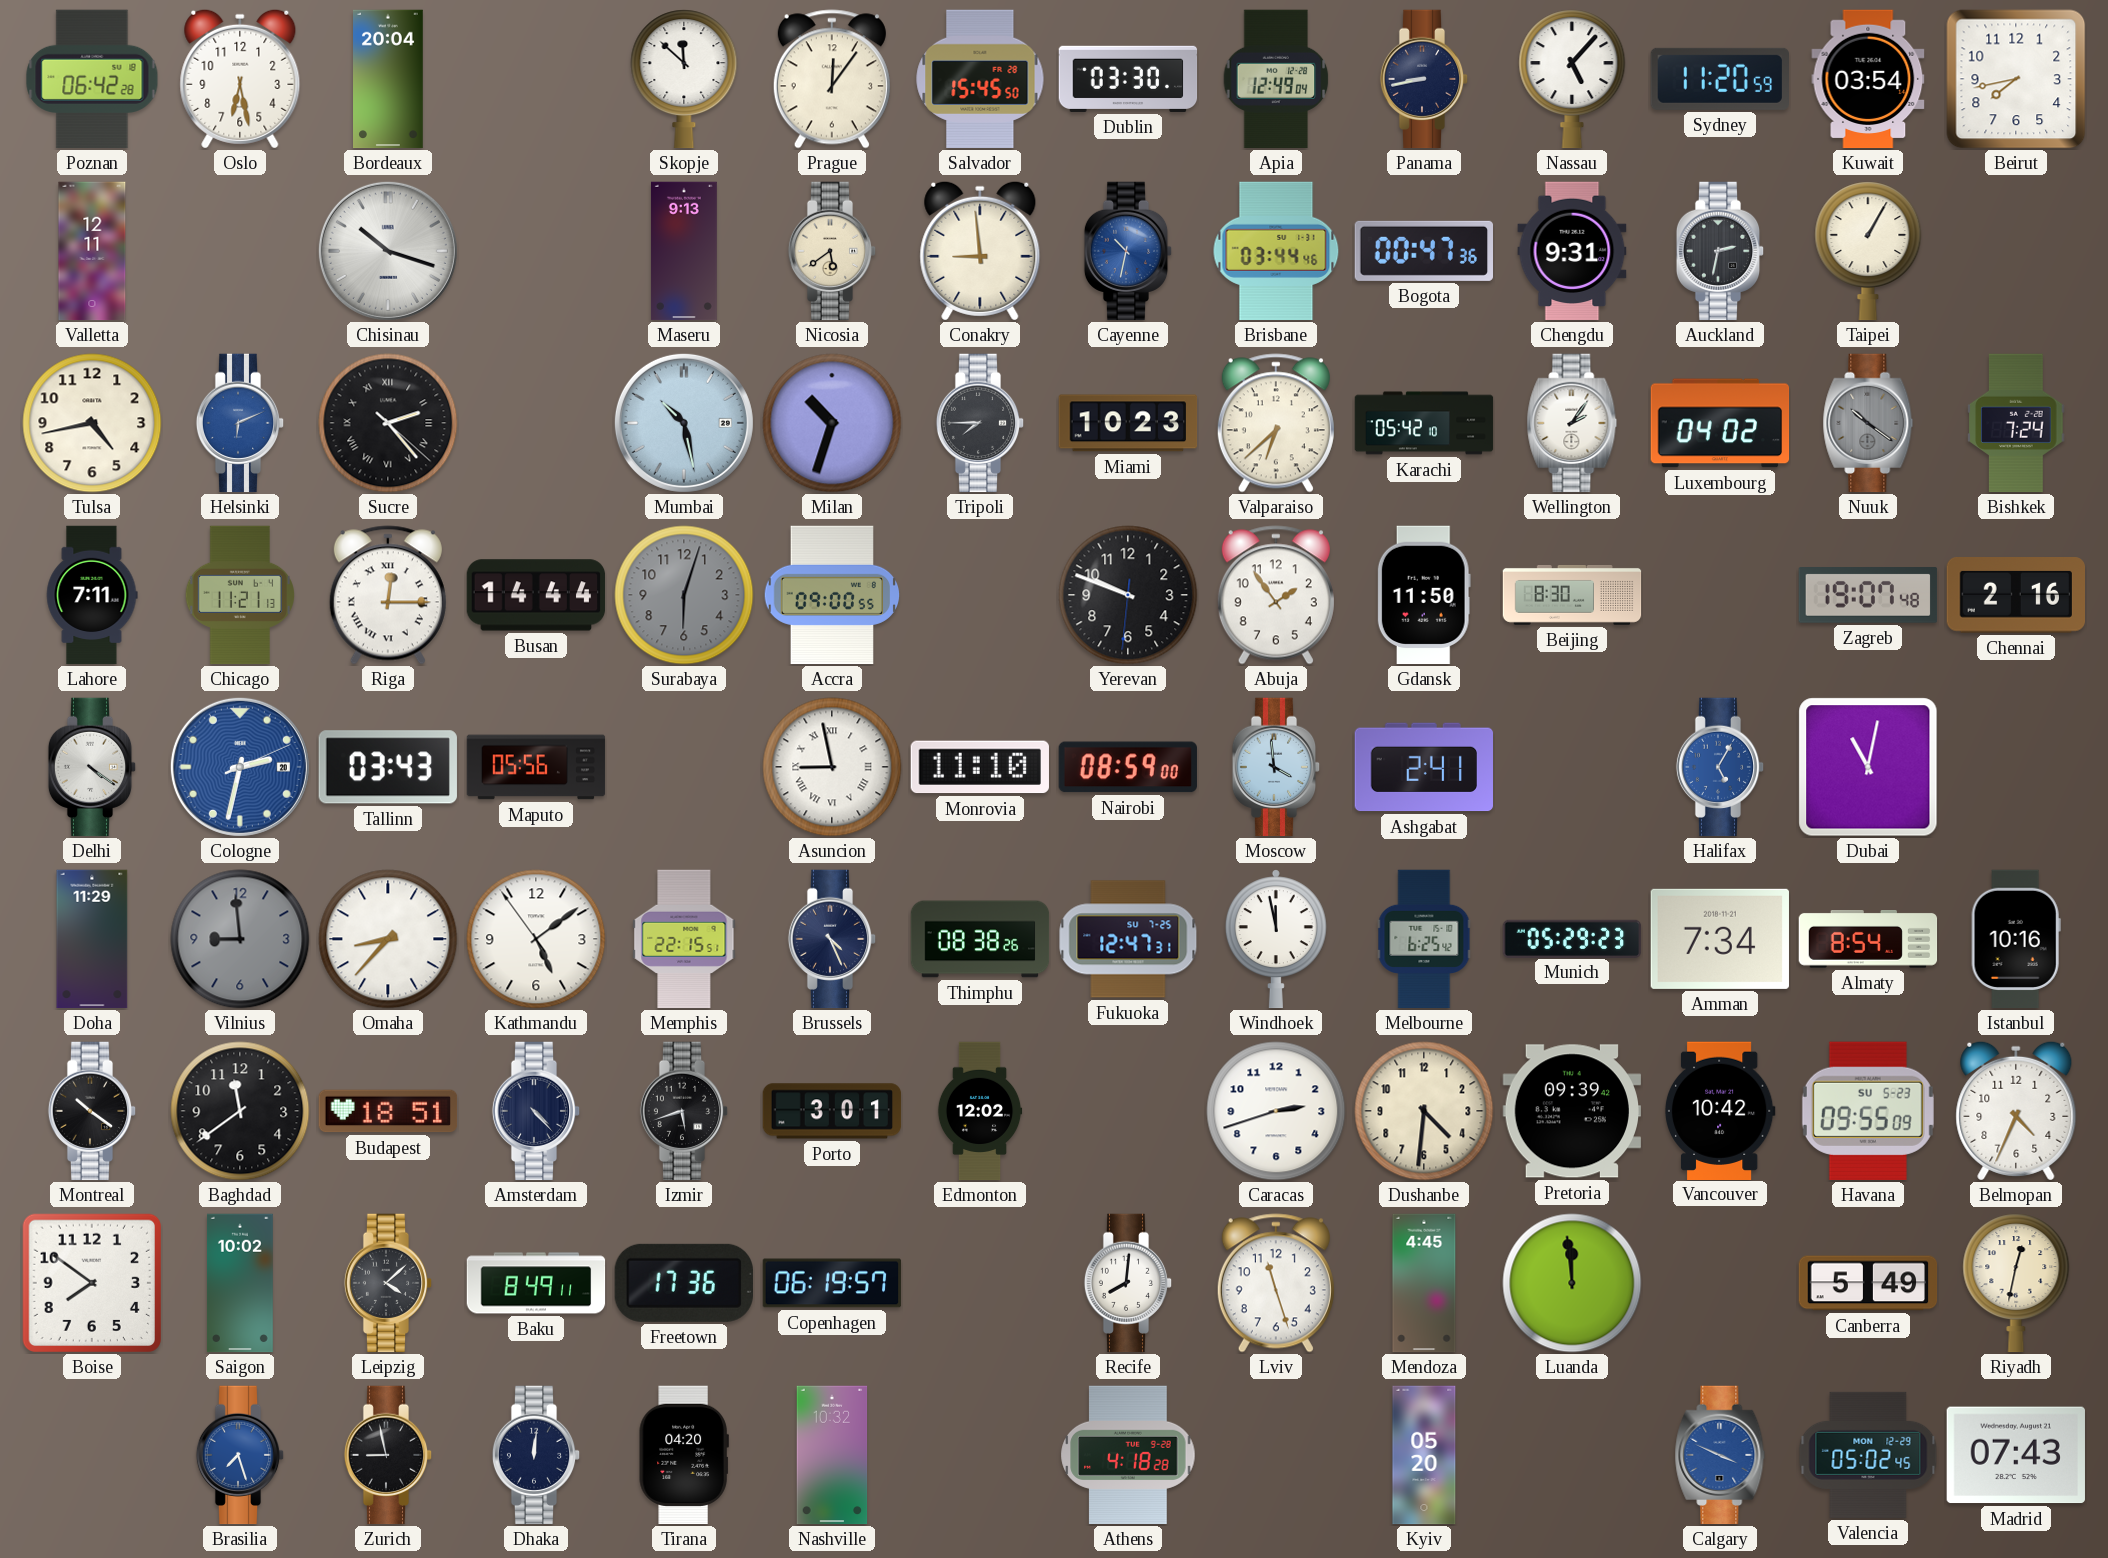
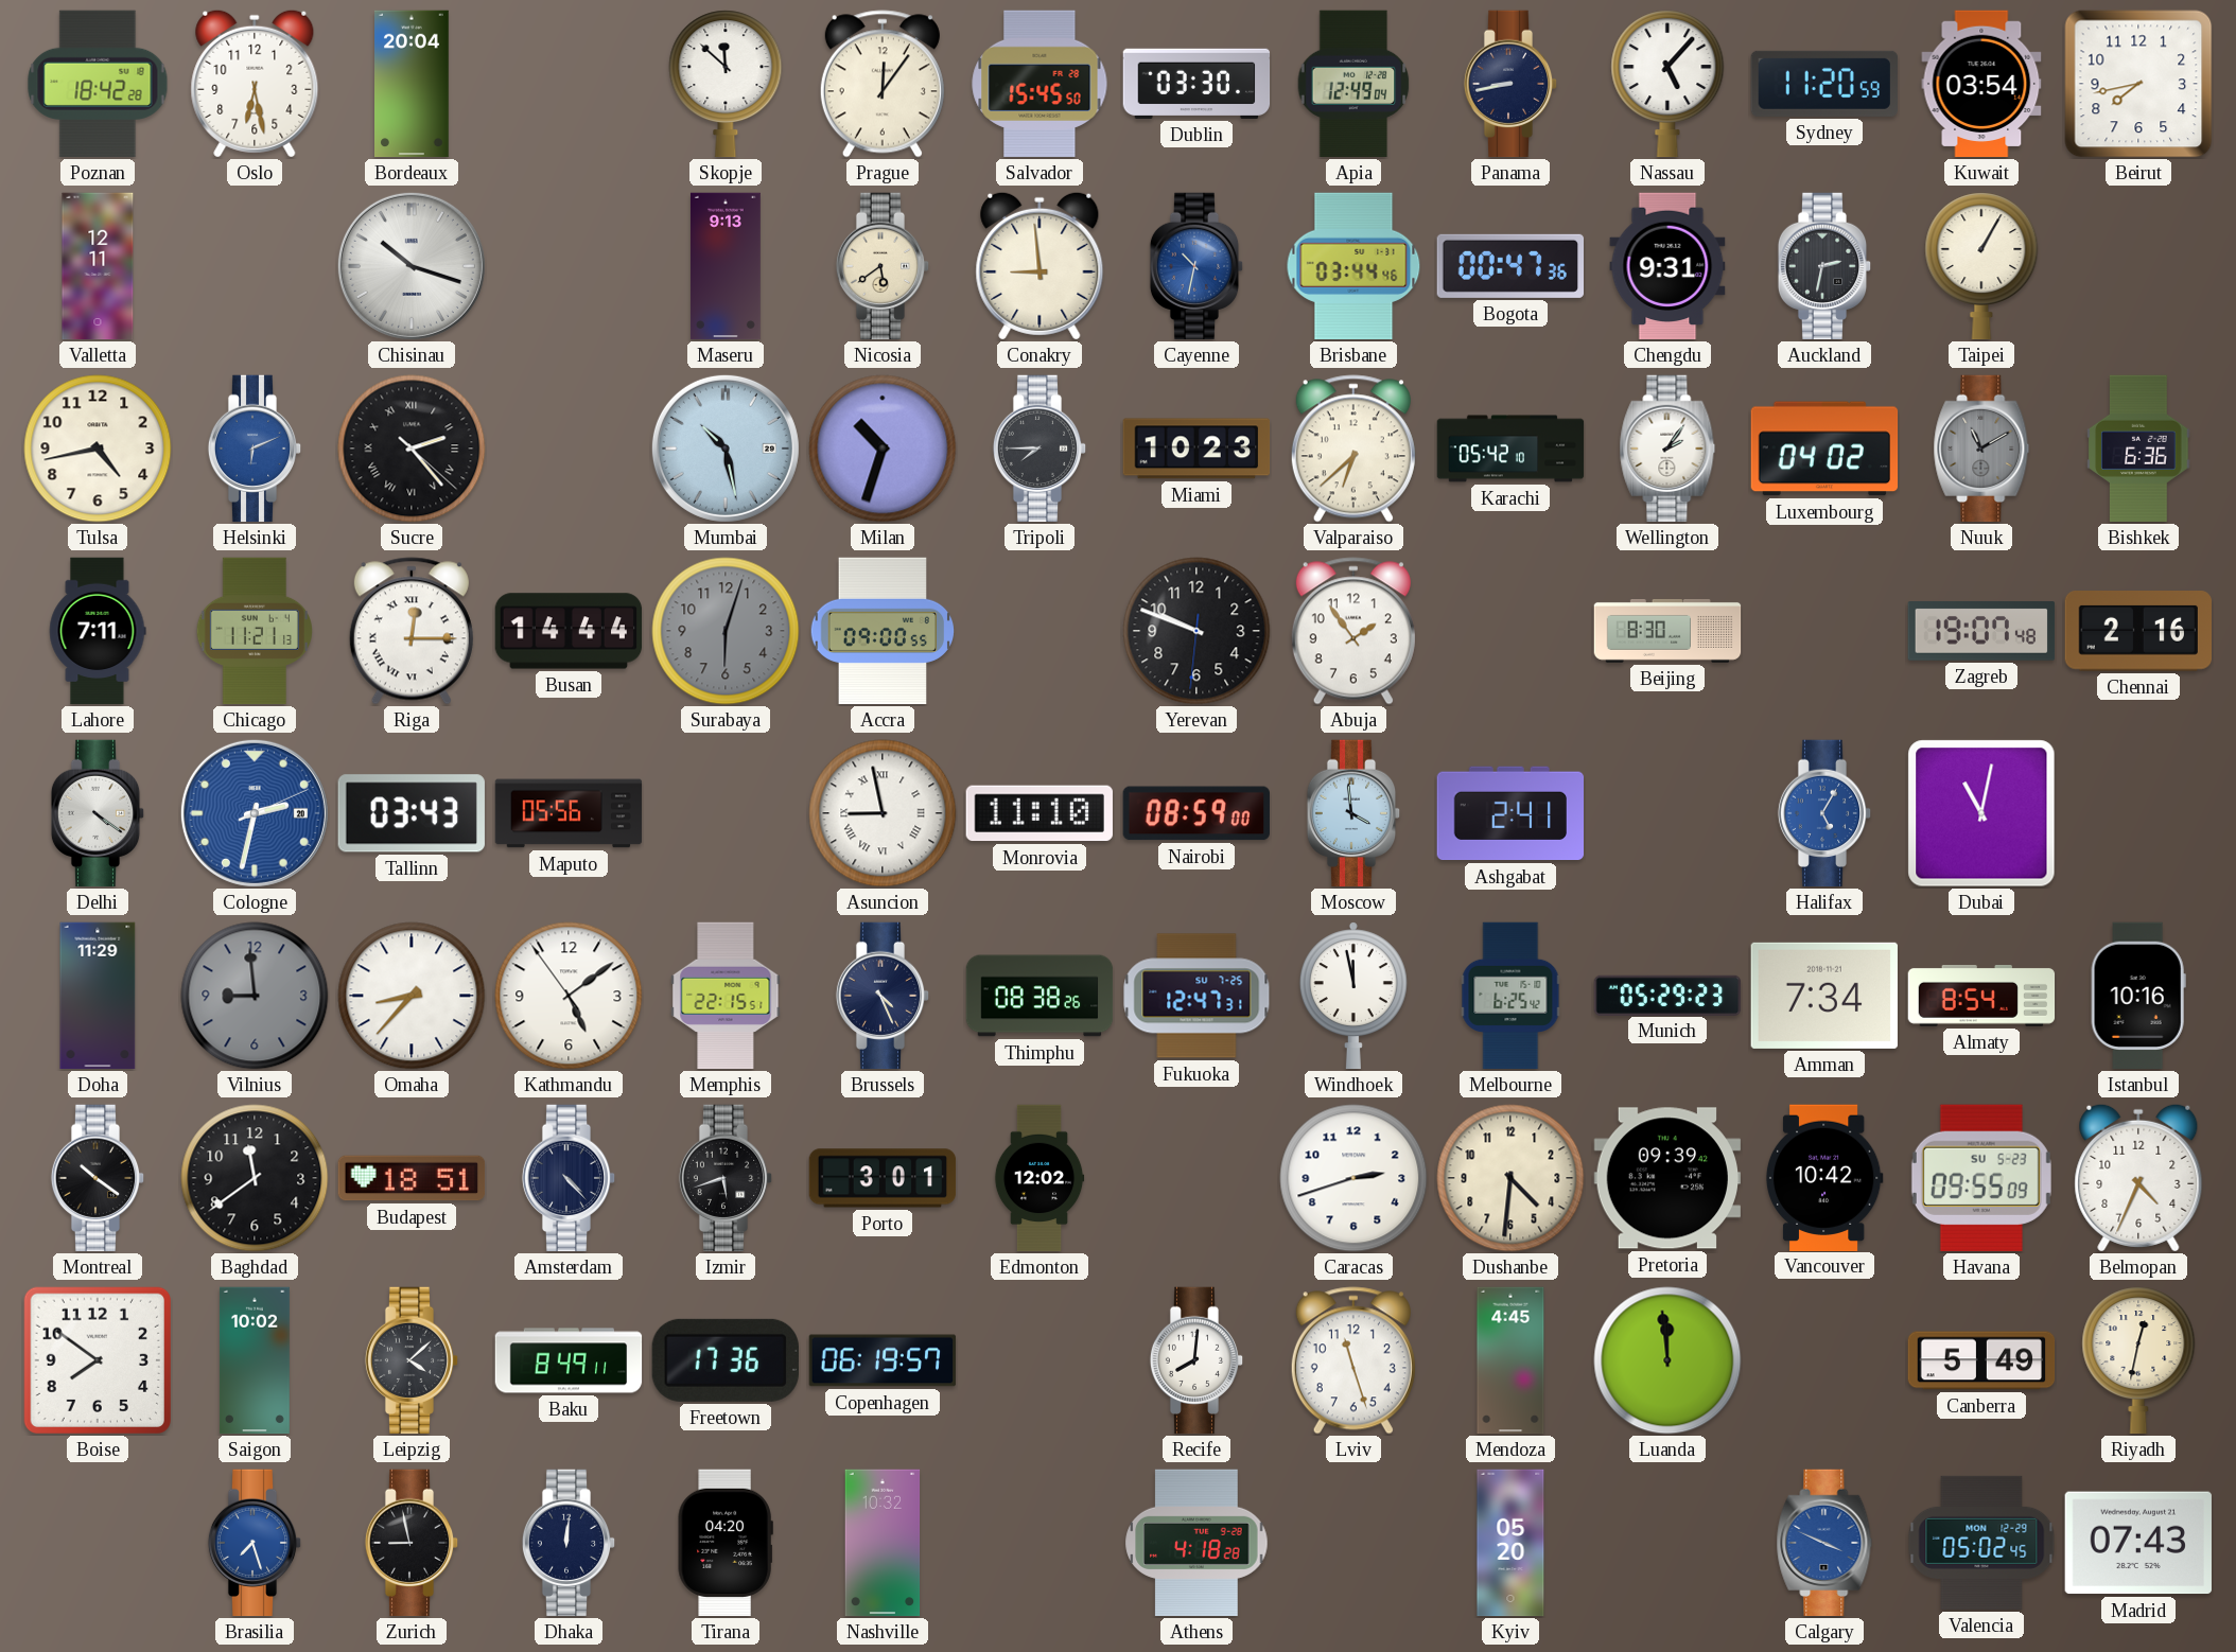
Poznan: 06:42 -> 18:42 (98, 84)
Nuuk: 10:21 -> 11:10 (1981, 449)
Bishkek: 7:24 -> 6:36 (2138, 449)
Gdansk: 11:50 -> none (1424, 595)
